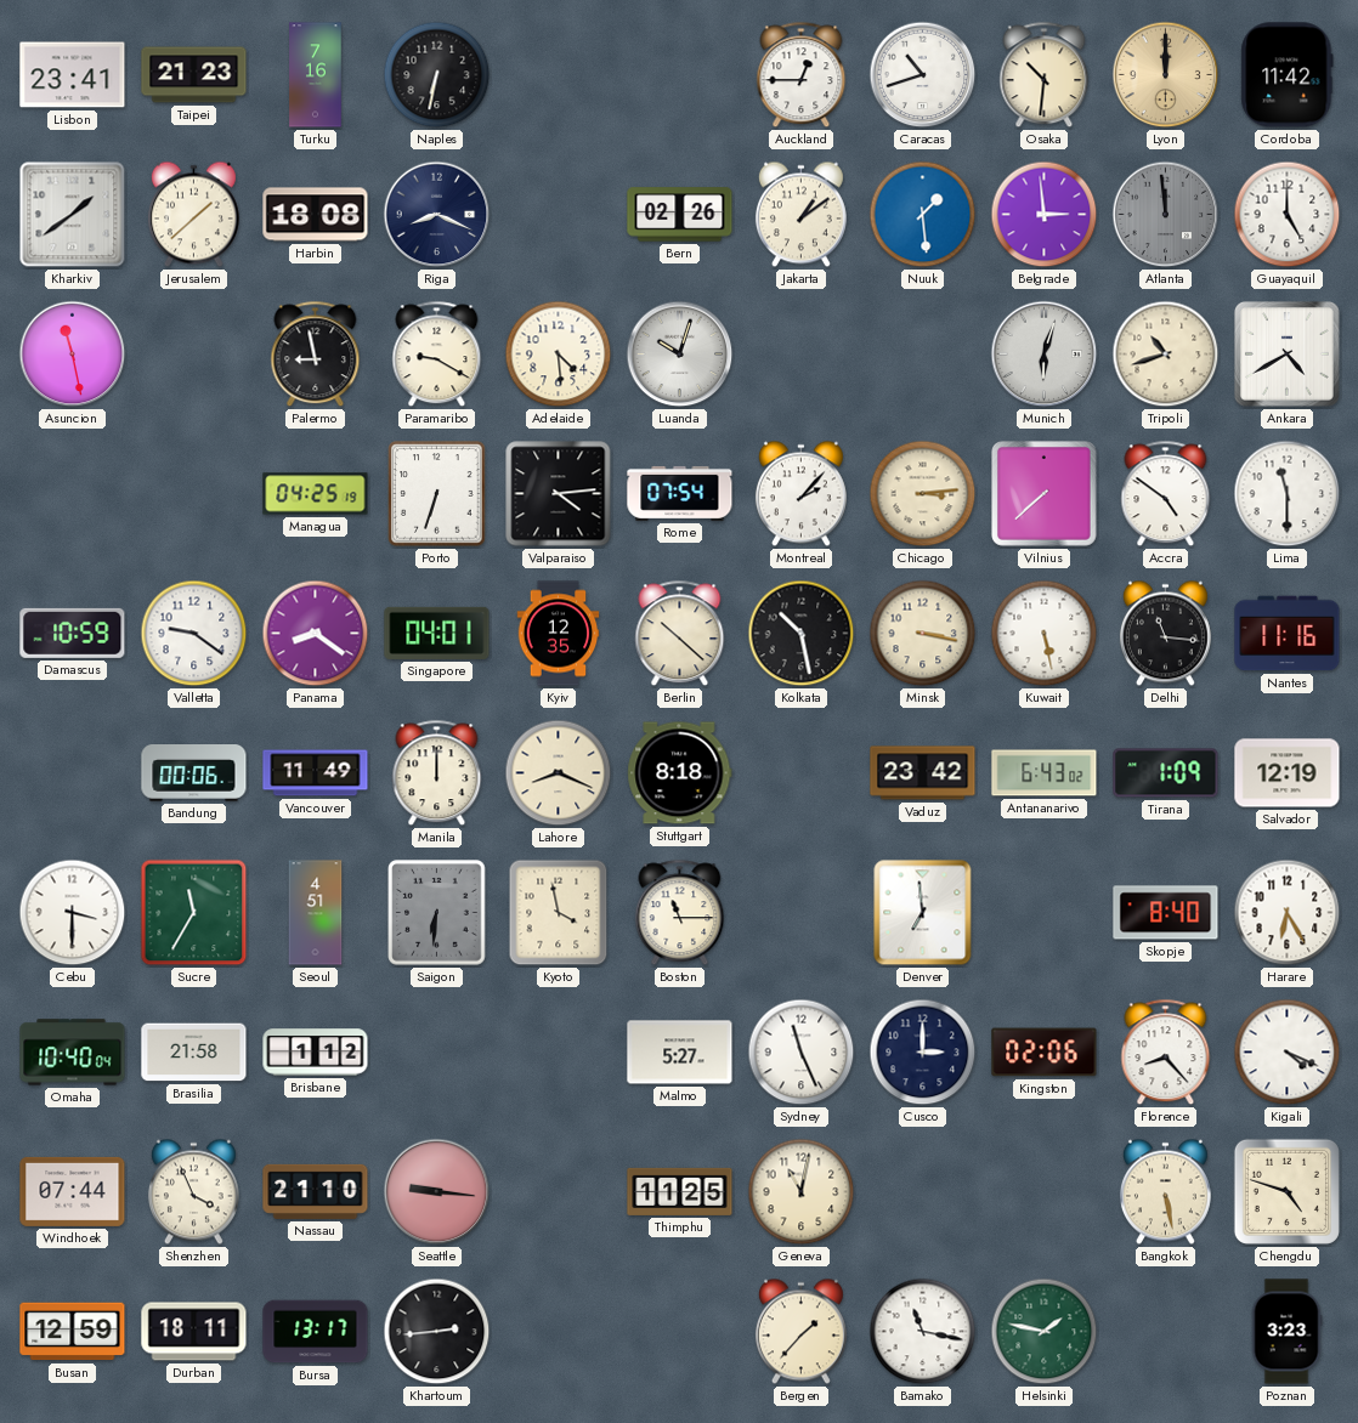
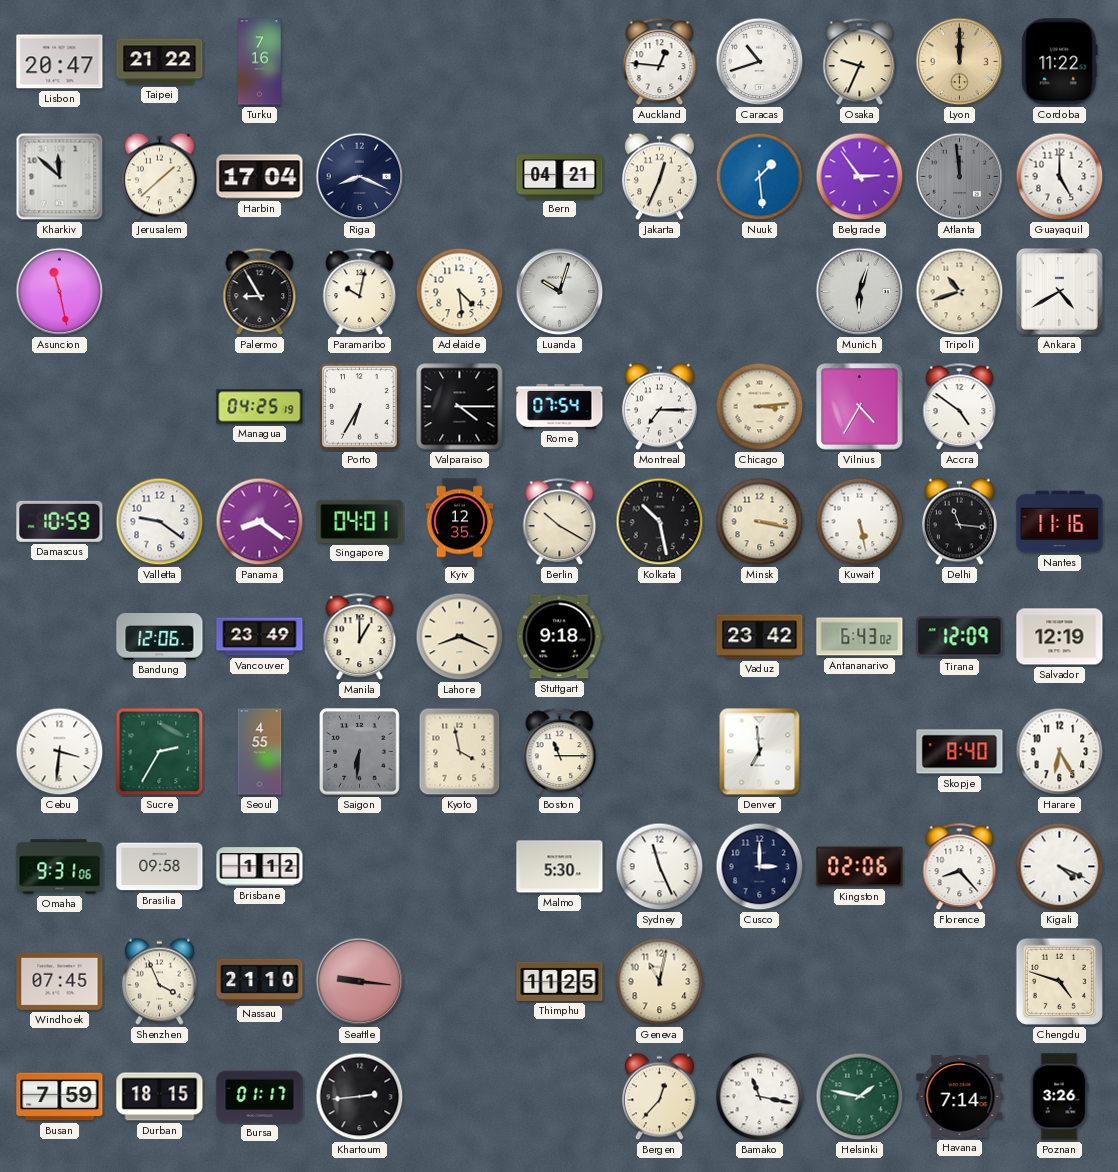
Lisbon: 23:41 -> 20:47 (60, 62)
Taipei: 21:23 -> 21:22 (160, 62)
Naples: 6:32 -> none (437, 75)
Auckland: 12:45 -> 12:46 (660, 62)
Osaka: 10:31 -> 9:34 (860, 62)
Cordoba: 11:42 -> 11:22 (1060, 62)
Kharkiv: 1:39 -> 11:52 (60, 177)
Harbin: 18:08 -> 17:04 (260, 177)
Bern: 02:26 -> 04:21 (560, 177)
Jakarta: 1:09 -> 12:34 (659, 177)
Belgrade: 2:59 -> 2:54 (860, 177)
Palermo: 8:58 -> 8:55 (260, 292)
Paramaribo: 9:20 -> 10:02 (360, 292)
Porto: 6:33 -> 6:35 (360, 407)
Valparaiso: 4:14 -> 4:15 (460, 407)
Montreal: 2:07 -> 7:15 (659, 407)
Vilnius: 7:38 -> 4:35 (860, 407)
Lima: 11:30 -> none (1288, 494)
Berlin: 10:22 -> 10:20 (560, 522)
Bandung: 00:06 -> 12:06 (160, 637)
Vancouver: 11:49 -> 23:49 (260, 637)
Manila: 12:00 -> 1:00 (360, 637)
Stuttgart: 8:18 -> 9:18 (560, 637)
Tirana: 1:09 -> 12:09 (960, 637)
Cebu: 3:30 -> 3:31 (60, 752)
Sucre: 11:35 -> 2:35 (160, 752)
Seoul: 4:51 -> 4:55 (260, 752)
Omaha: 10:40 -> 9:31 (60, 867)
Brasilia: 21:58 -> 09:58 (160, 867)
Malmo: 5:27 -> 5:30 (560, 867)
Windhoek: 07:44 -> 07:45 (60, 981)
Bangkok: 5:28 -> none (1165, 1192)
Busan: 12:59 -> 7:59 (60, 1097)
Durban: 18:11 -> 18:15 (160, 1097)
Bursa: 13:17 -> 01:17 (260, 1097)
Bergen: 1:37 -> 12:37 (659, 1097)
Havana: none -> 7:14 (960, 1097)
Poznan: 3:23 -> 3:26 (1059, 1097)
